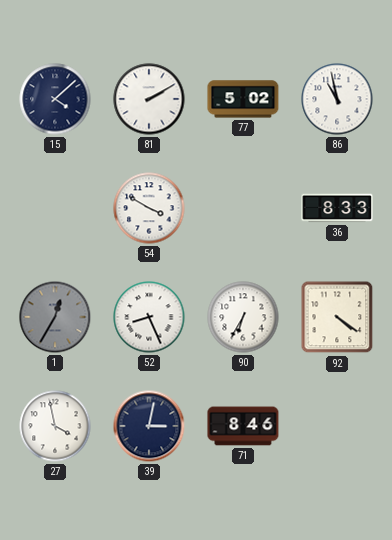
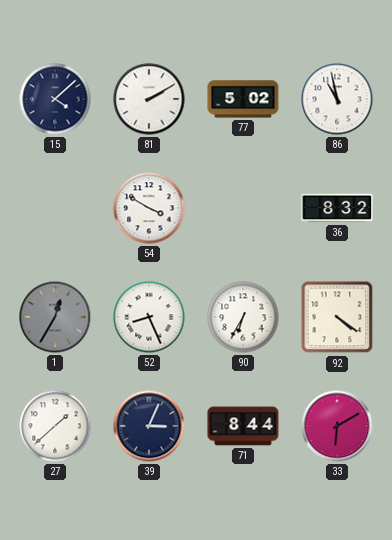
36: 8:33 -> 8:32 (337, 208)
27: 3:58 -> 1:38 (55, 426)
39: 3:02 -> 3:04 (149, 426)
71: 8:46 -> 8:44 (243, 426)
33: none -> 6:10 (337, 426)
